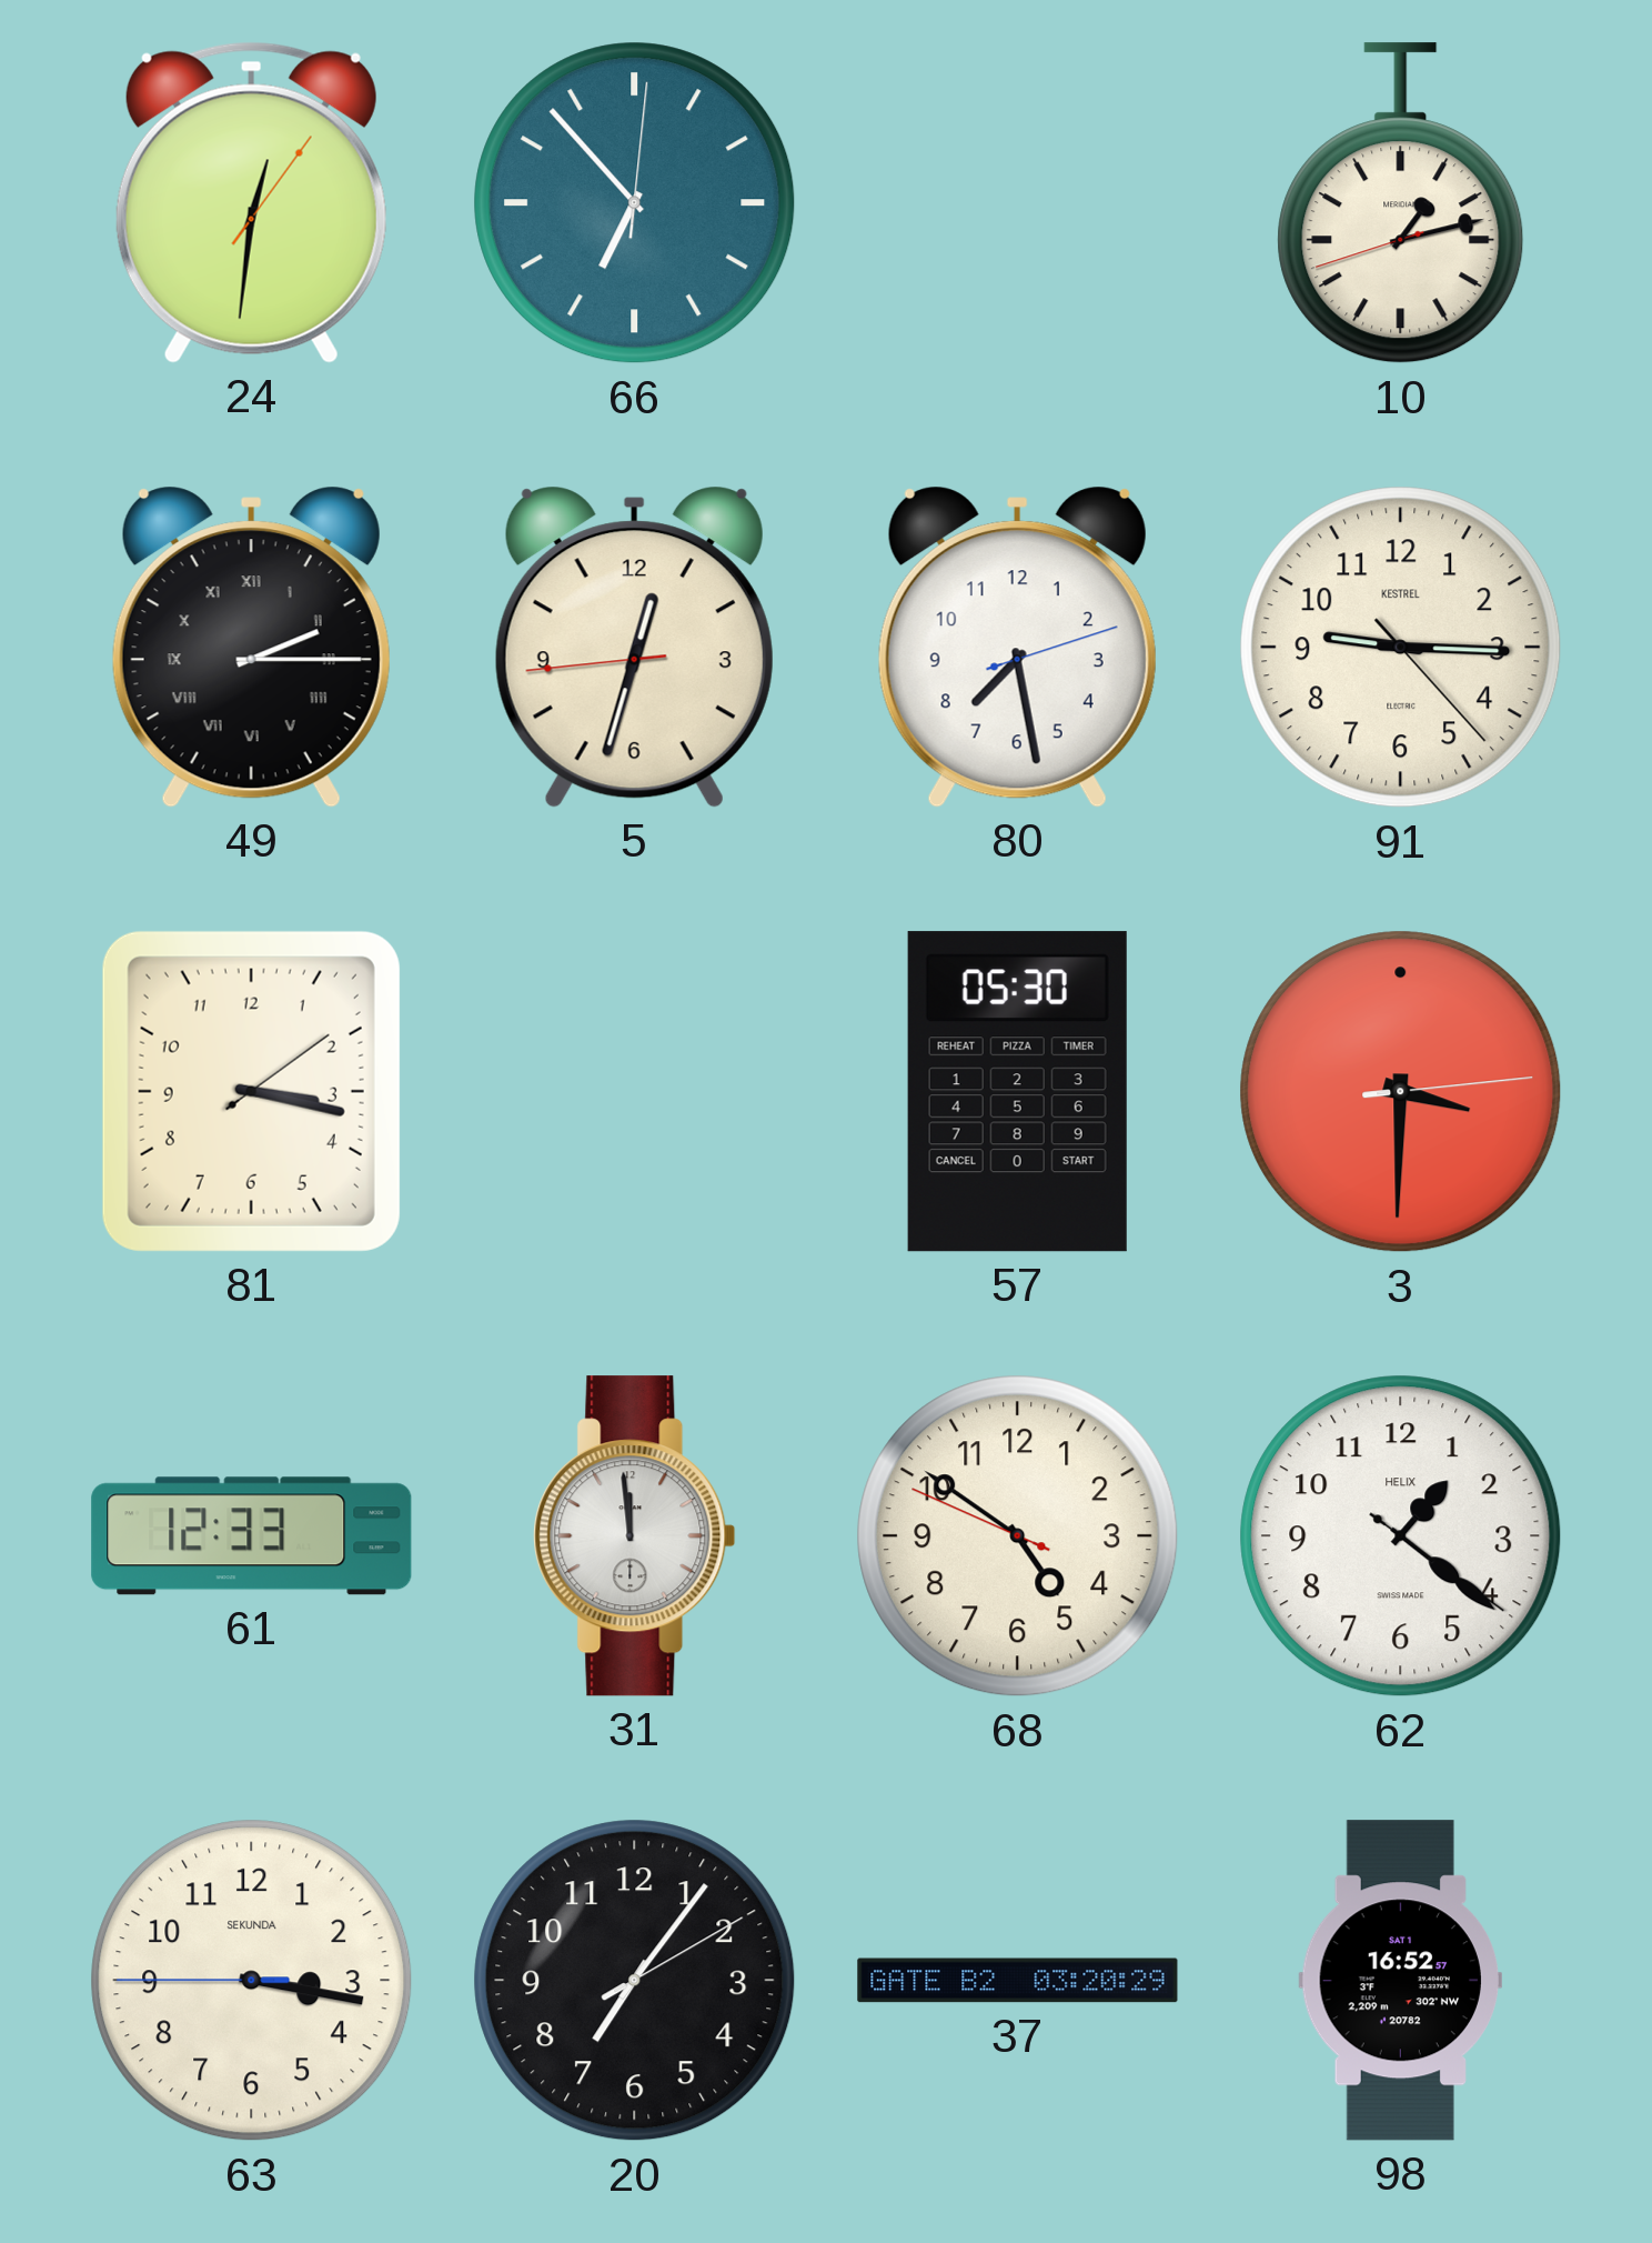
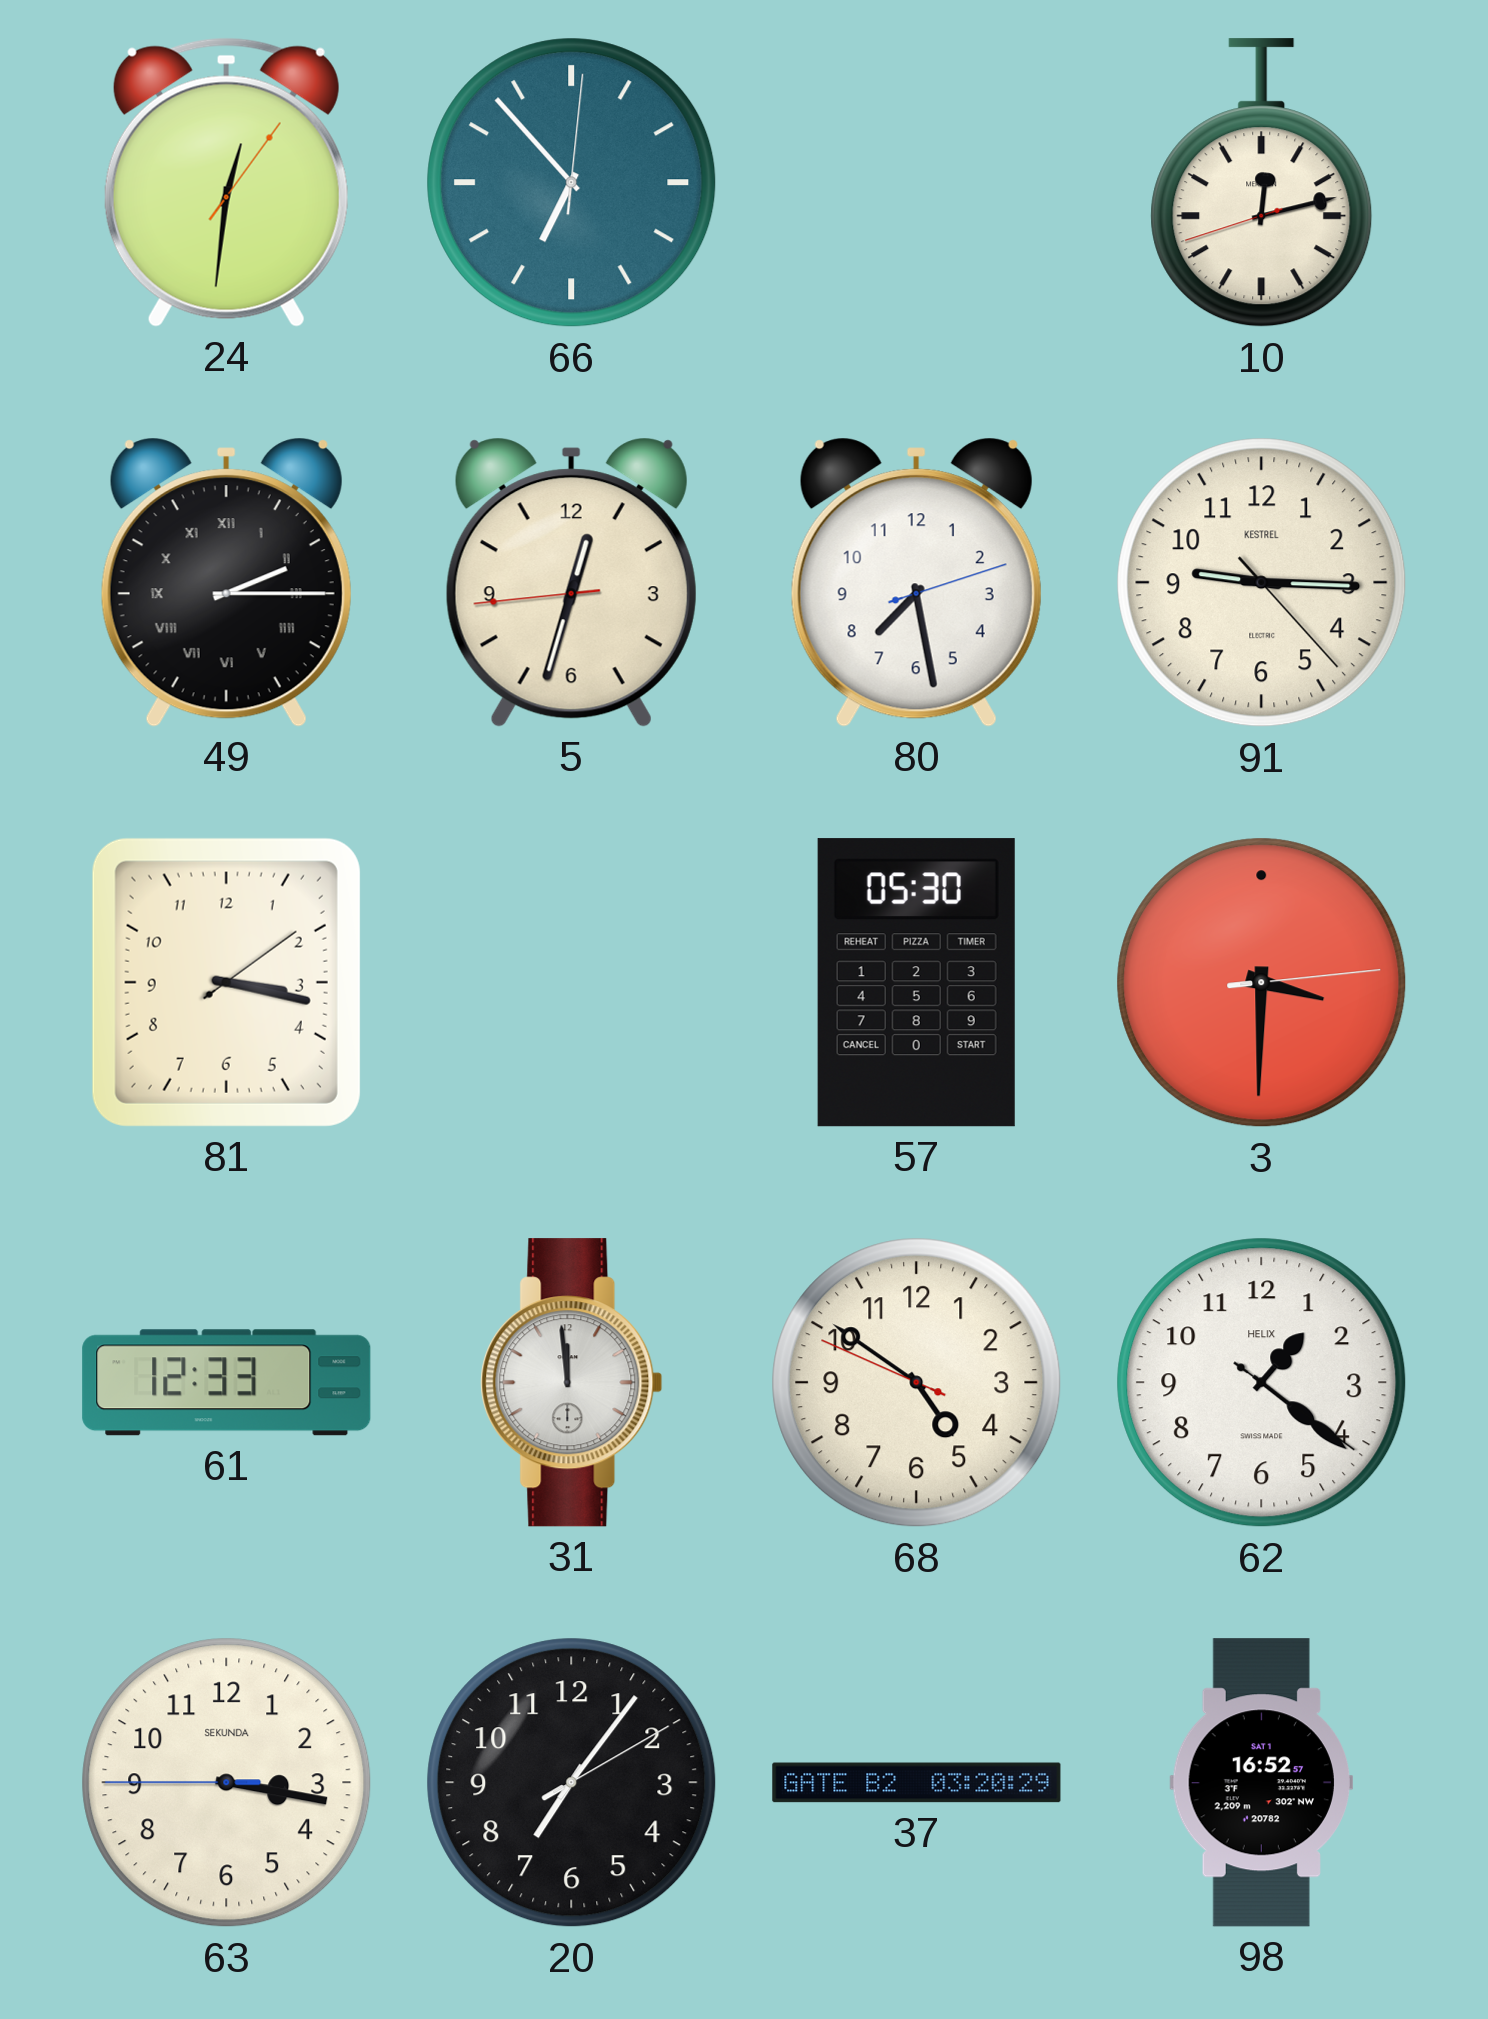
10: 1:12 -> 12:12 (1262, 183)
